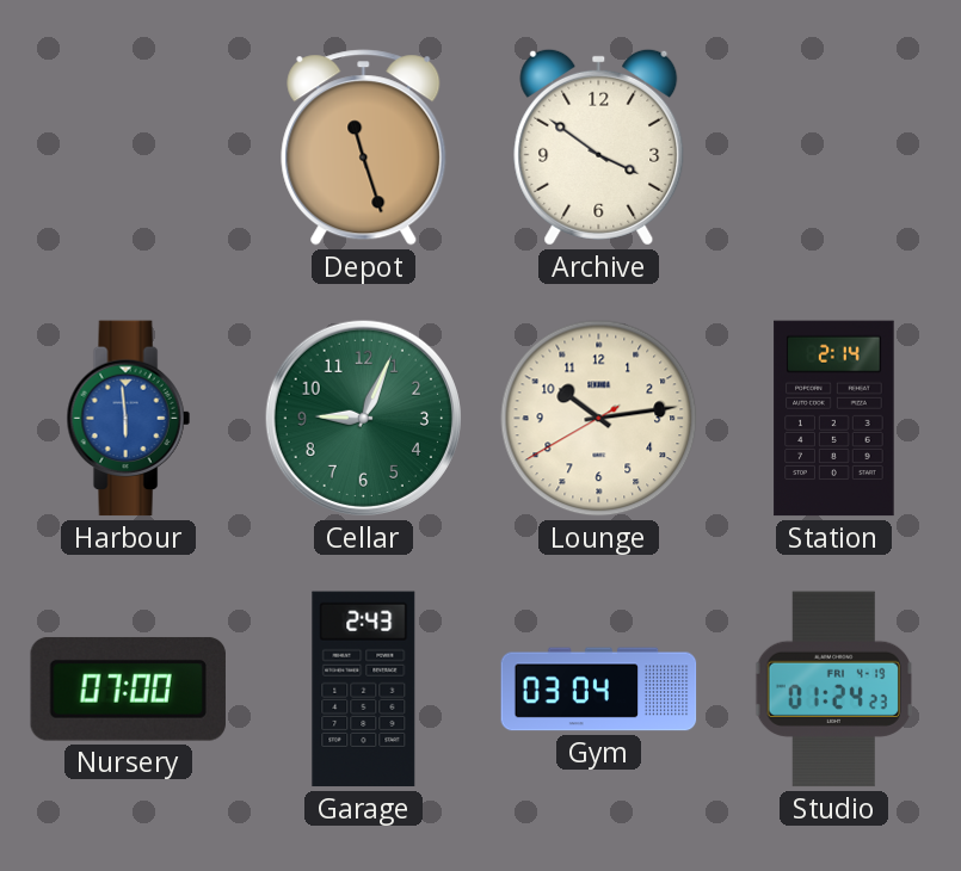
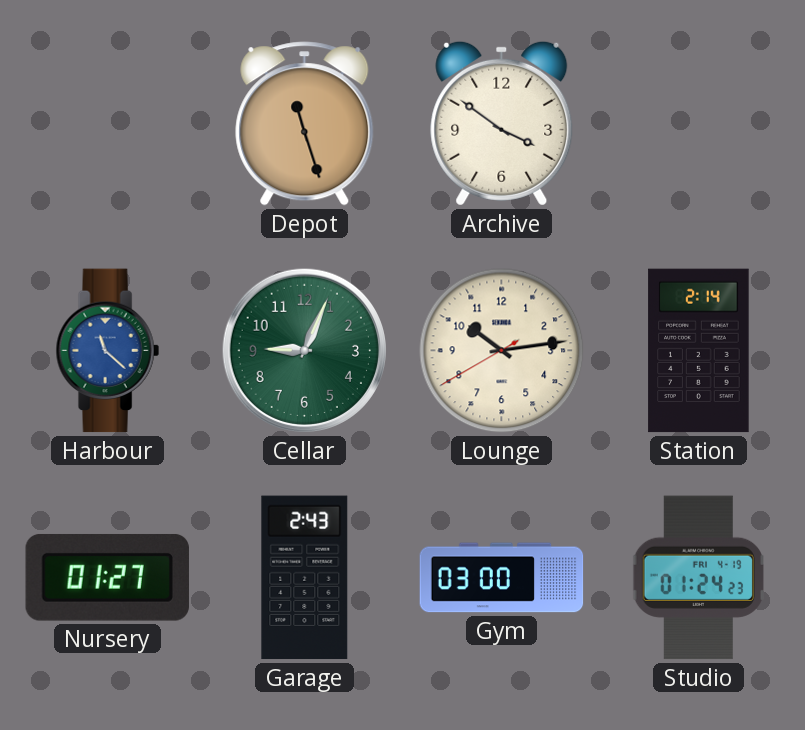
Harbour: 5:59 -> 11:22 (107, 351)
Nursery: 07:00 -> 01:27 (107, 577)
Gym: 03:04 -> 03:00 (502, 578)
